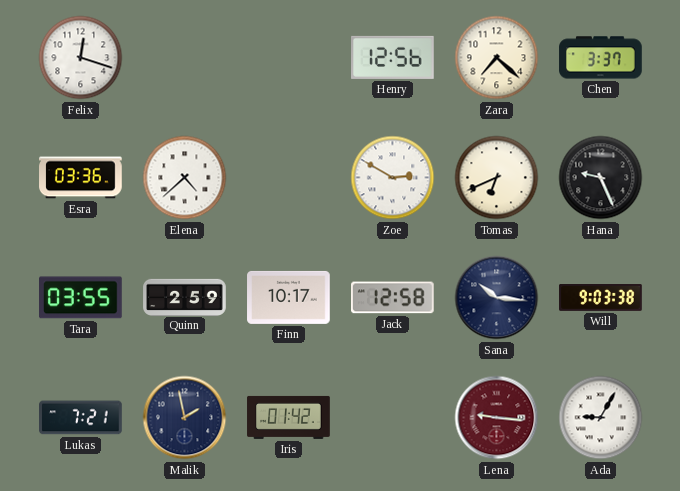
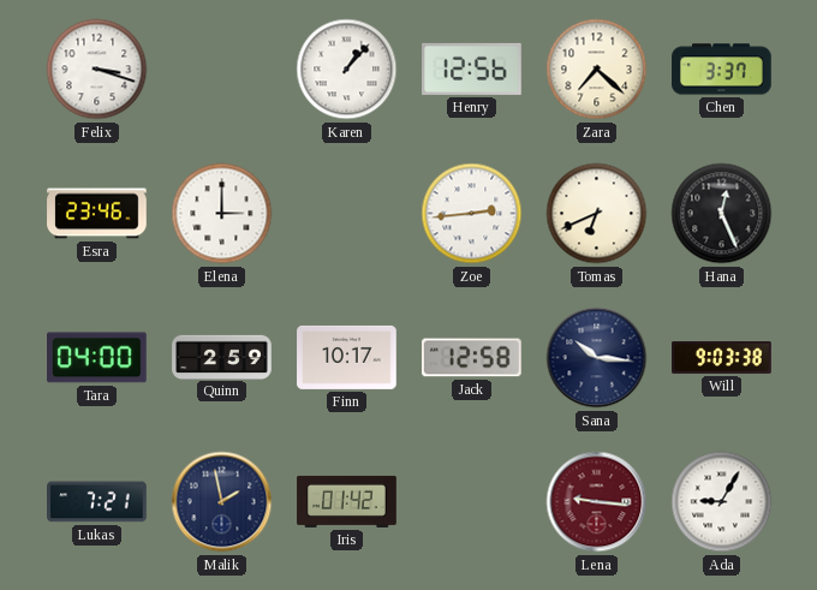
Felix: 12:18 -> 3:18 (97, 70)
Karen: none -> 1:07 (347, 70)
Esra: 03:36 -> 23:46 (97, 214)
Elena: 4:38 -> 3:00 (222, 214)
Zoe: 2:50 -> 2:44 (472, 214)
Hana: 9:26 -> 12:26 (722, 214)
Tara: 03:55 -> 04:00 (97, 358)
